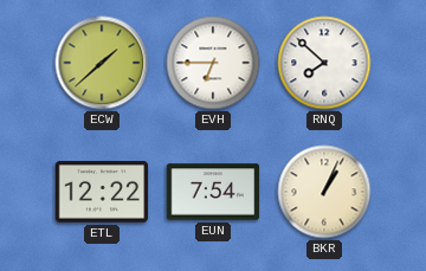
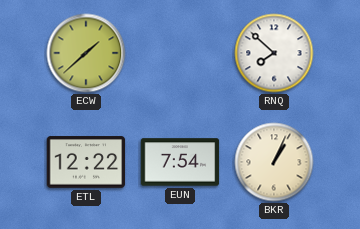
EVH: 6:45 -> none (213, 63)
